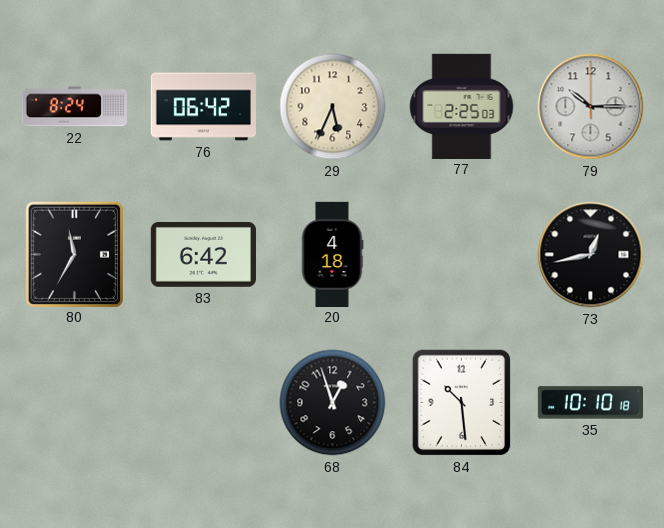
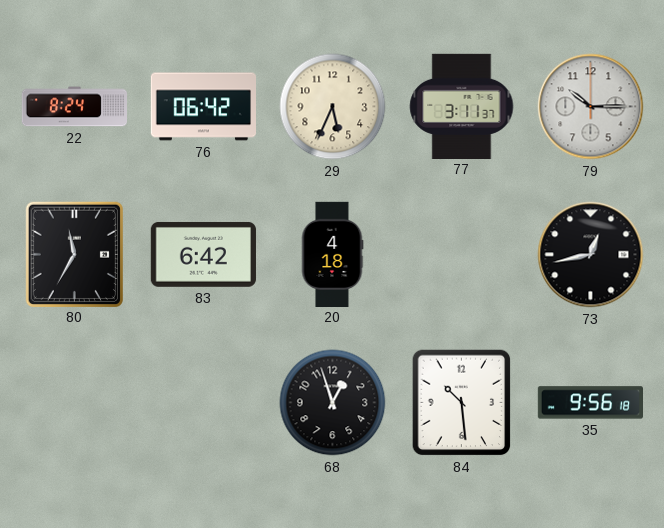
77: 2:25 -> 3:11 (462, 106)
35: 10:10 -> 9:56 (590, 403)
